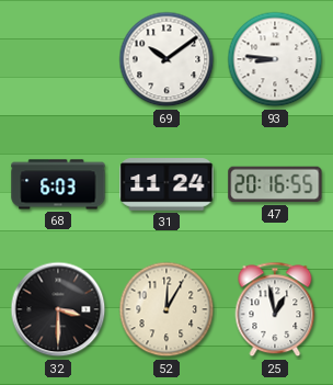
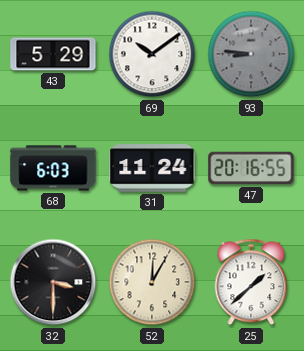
43: none -> 5:29 (53, 54)
93 dial: white -> grey (251, 54)
25: 12:58 -> 1:38 (251, 282)
